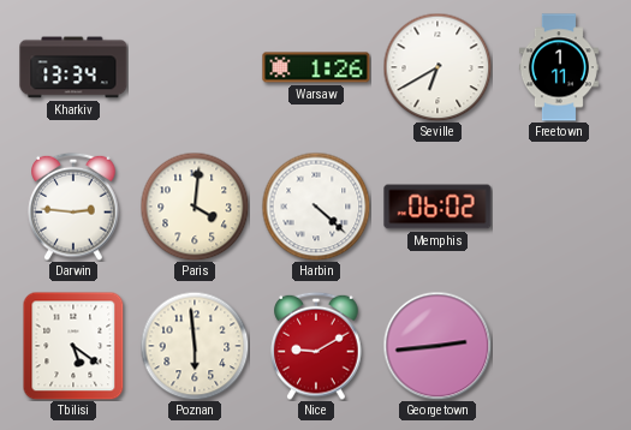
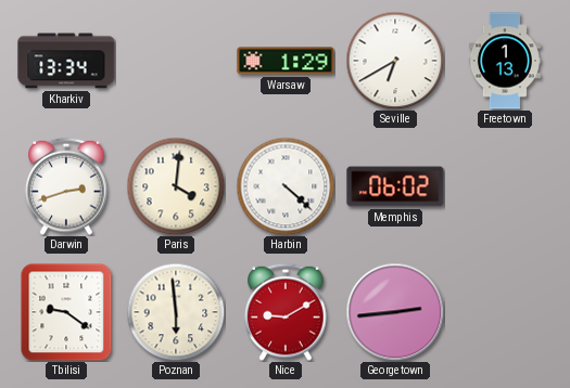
Warsaw: 1:26 -> 1:29 (286, 61)
Freetown: 1:11 -> 1:13 (505, 61)
Darwin: 2:46 -> 2:42 (66, 186)
Tbilisi: 5:21 -> 9:21 (66, 312)
